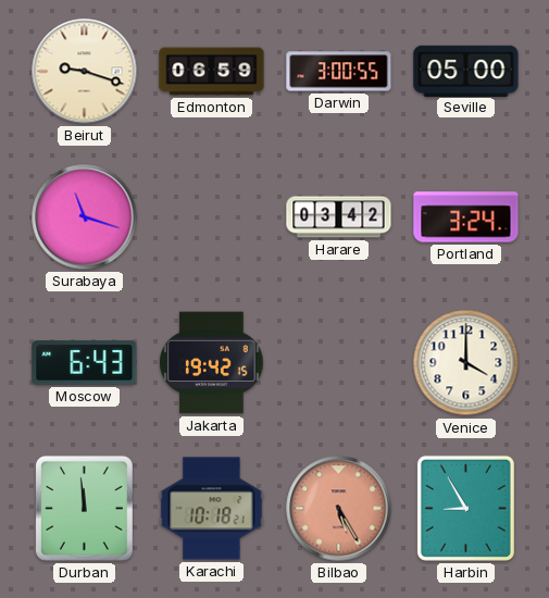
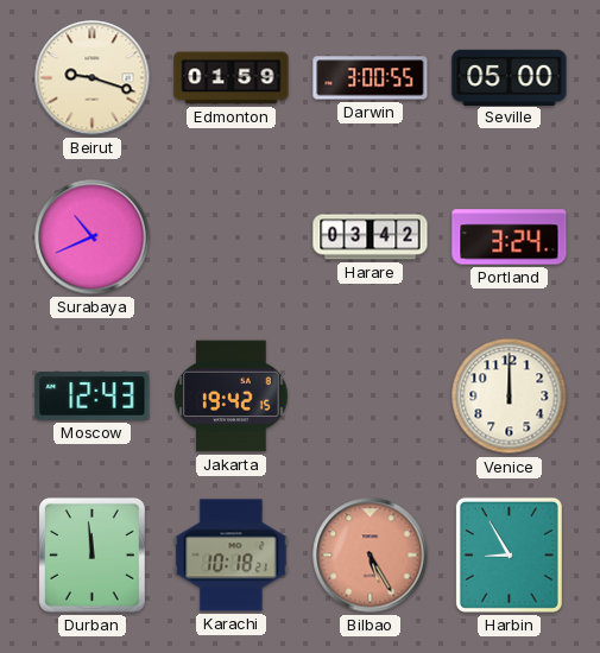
Edmonton: 06:59 -> 01:59 (232, 78)
Surabaya: 11:18 -> 10:41 (93, 237)
Moscow: 6:43 -> 12:43 (93, 397)
Venice: 4:00 -> 12:00 (510, 397)
